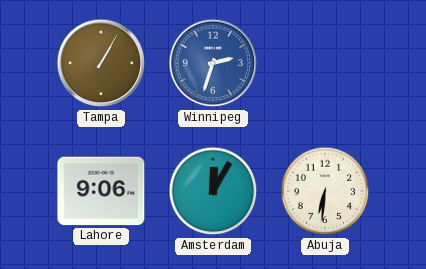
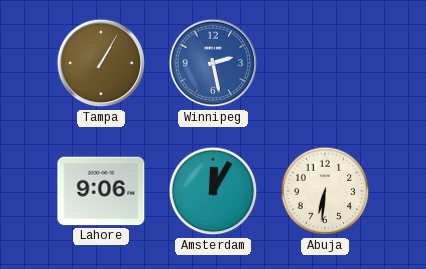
Winnipeg: 2:33 -> 2:28 (213, 63)
